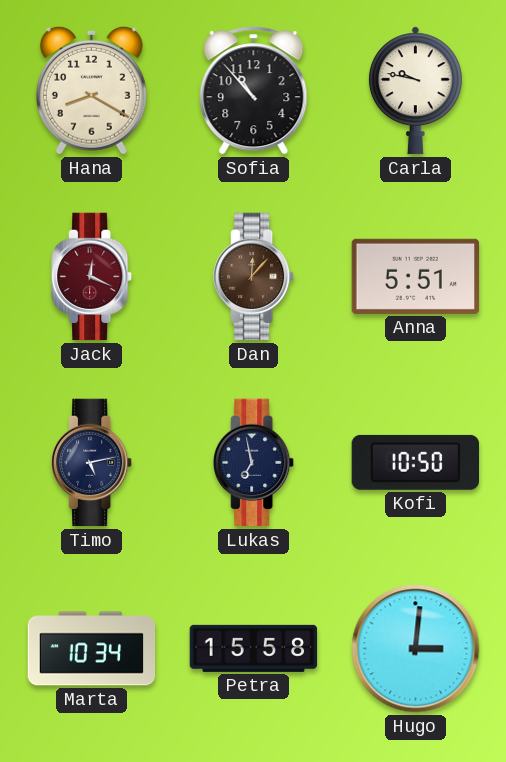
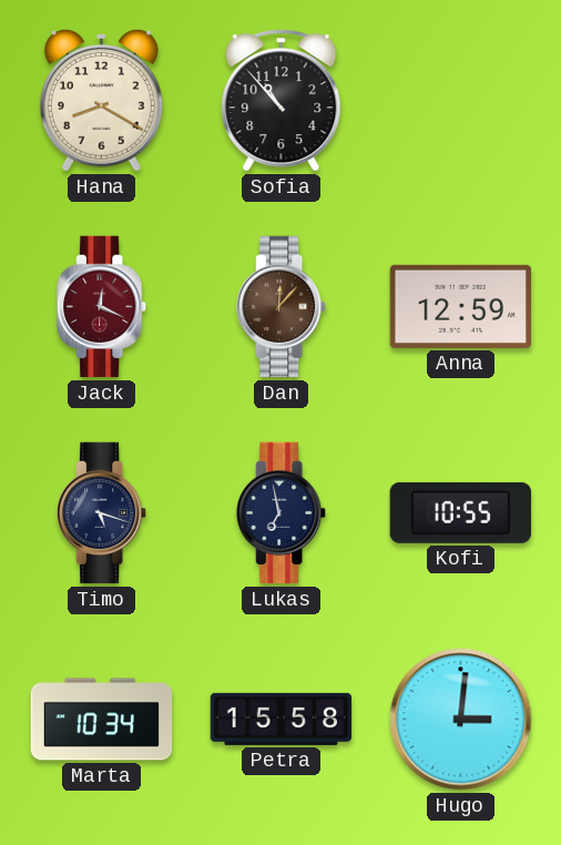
Carla: 9:47 -> none (415, 91)
Anna: 5:51 -> 12:59 (461, 306)
Timo: 5:13 -> 5:18 (102, 513)
Kofi: 10:50 -> 10:55 (460, 512)
